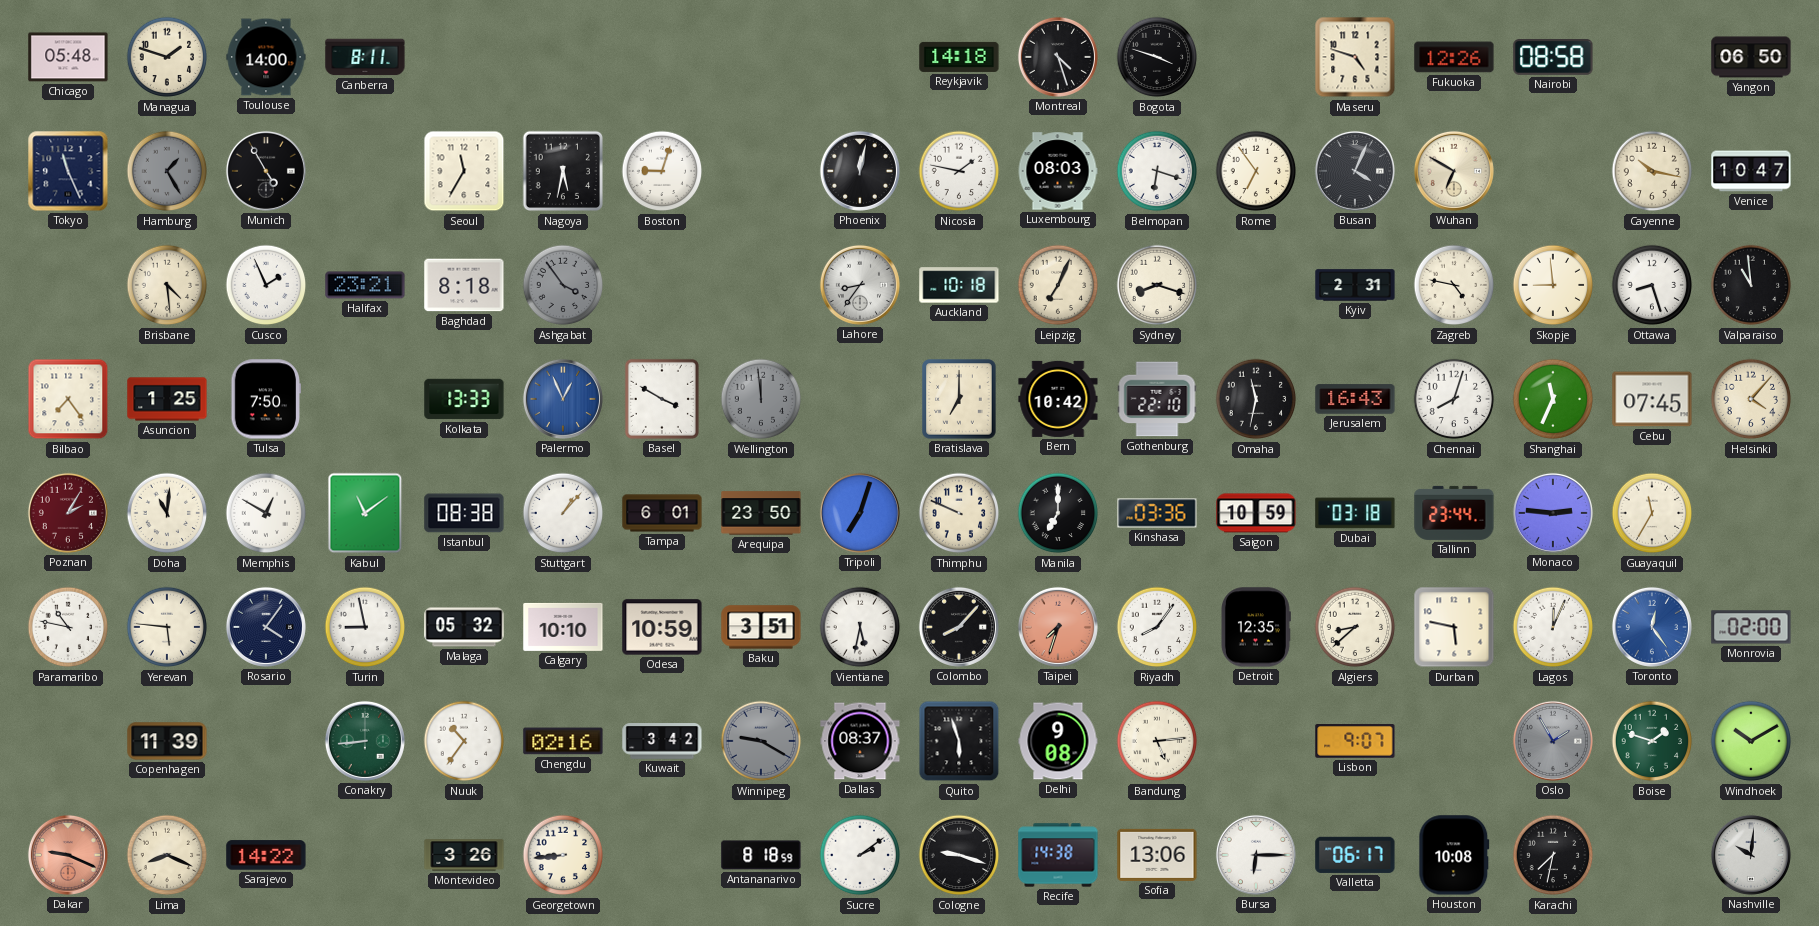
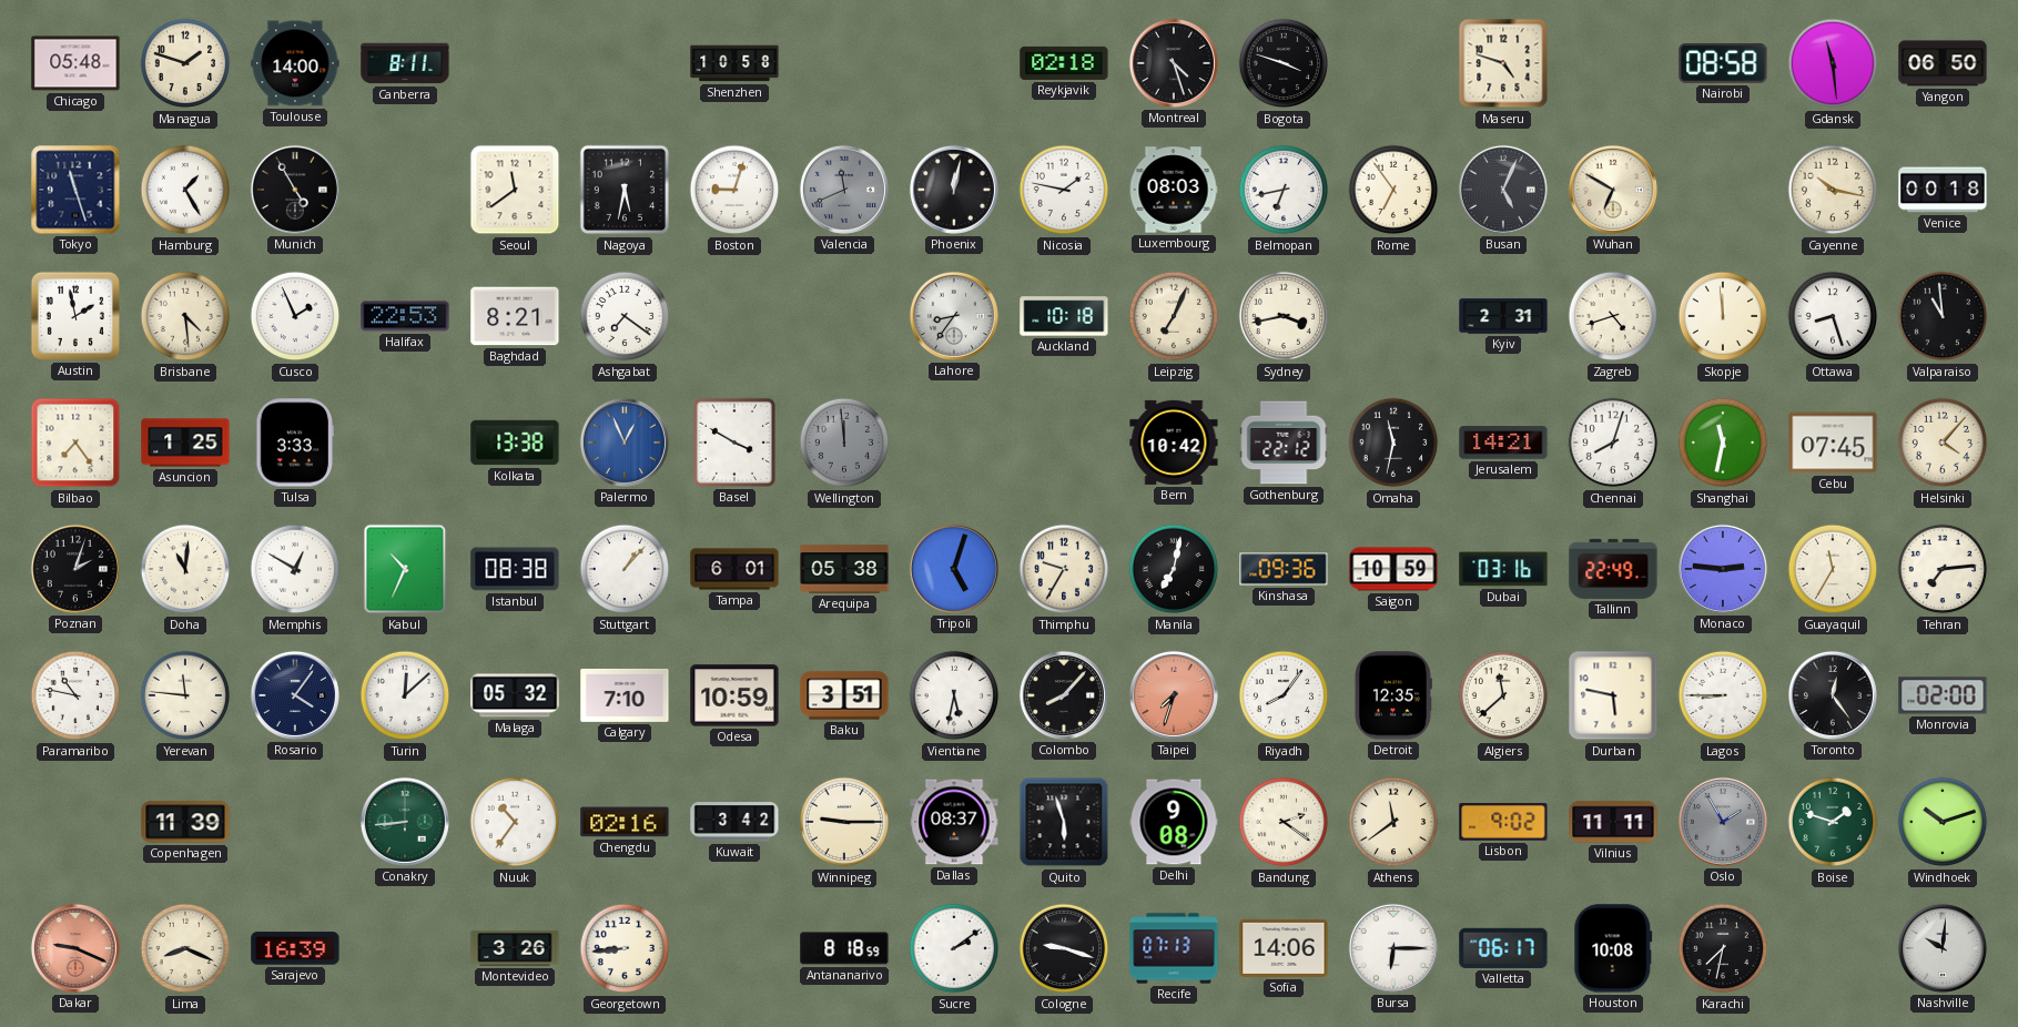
Shenzhen: none -> 10:58 (734, 63)
Reykjavik: 14:18 -> 02:18 (1064, 63)
Fukuoka: 12:26 -> none (1454, 57)
Gdansk: none -> 11:29 (1833, 63)
Tokyo: 11:26 -> 11:27 (75, 190)
Hamburg dial: grey -> white (185, 190)
Seoul: 11:35 -> 11:39 (515, 190)
Valencia: none -> 11:41 (844, 190)
Belmopan: 6:18 -> 6:43 (1284, 190)
Busan: 4:04 -> 5:04 (1503, 190)
Venice: 10:47 -> 00:18 (1943, 190)
Austin: none -> 1:58 (75, 316)
Halifax: 23:21 -> 22:53 (405, 316)
Baghdad: 8:18 -> 8:21 (515, 316)
Ashgabat: 3:54 -> 7:21 (625, 316)
Ashgabat dial: grey -> white (625, 316)
Sydney: 8:18 -> 3:43 (1284, 316)
Zagreb: 4:47 -> 4:42 (1613, 316)
Skopje: 8:59 -> 11:59 (1723, 316)
Tulsa: 7:50 -> 3:33 (294, 443)
Kolkata: 13:33 -> 13:38 (515, 443)
Bratislava: 7:00 -> none (959, 399)
Gothenburg: 22:10 -> 22:12 (1284, 443)
Jerusalem: 16:43 -> 14:21 (1503, 443)
Shanghai: 11:34 -> 11:32 (1723, 443)
Poznan: 2:05 -> 2:03 (75, 569)
Poznan dial: burgundy -> black (75, 569)
Kabul: 11:09 -> 10:34 (405, 569)
Arequipa: 23:50 -> 05:38 (844, 569)
Tripoli: 7:03 -> 5:03 (954, 569)
Thimphu: 9:49 -> 9:35 (1064, 569)
Manila: 7:00 -> 7:02 (1174, 569)
Kinshasa: 03:36 -> 09:36 (1284, 569)
Dubai: 03:18 -> 03:16 (1503, 569)
Tallinn: 23:44 -> 22:49 (1613, 569)
Tehran: none -> 7:14 (1943, 569)
Yerevan: 5:46 -> 11:46 (185, 695)
Turin: 8:58 -> 12:08 (405, 695)
Calgary: 10:10 -> 7:10 (625, 695)
Algiers: 8:38 -> 11:38 (1503, 695)
Lagos: 12:04 -> 8:45 (1723, 695)
Toronto dial: blue -> black (1833, 695)
Winnipeg: 9:20 -> 9:15 (844, 822)
Winnipeg dial: grey -> cream (844, 822)
Bandung: 5:14 -> 2:21 (1284, 822)
Athens: none -> 11:39 (1393, 822)
Lisbon: 9:07 -> 9:02 (1503, 823)
Vilnius: none -> 11:11 (1613, 822)
Windhoek: 10:10 -> 10:12 (1943, 822)
Sarajevo: 14:22 -> 16:39 (295, 948)
Recife: 14:38 -> 07:13 (1174, 948)
Sofia: 13:06 -> 14:06 (1284, 948)
